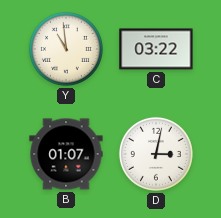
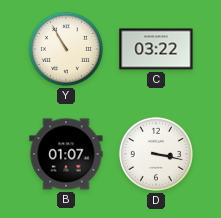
Y: 10:59 -> 10:55 (66, 49)
D: 3:02 -> 3:17 (156, 154)
